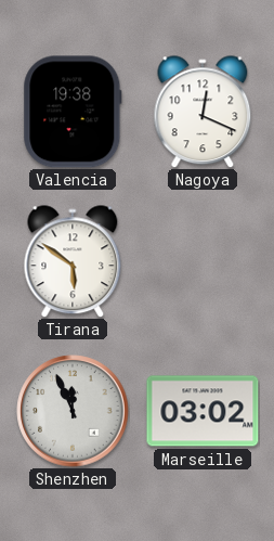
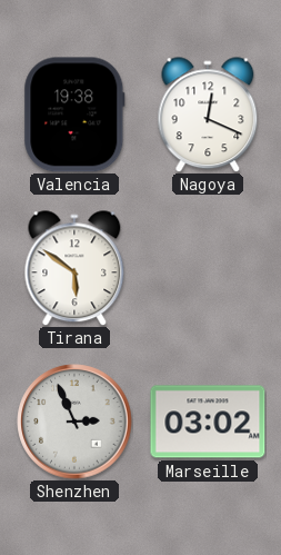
Shenzhen: 11:56 -> 2:56 (74, 422)
